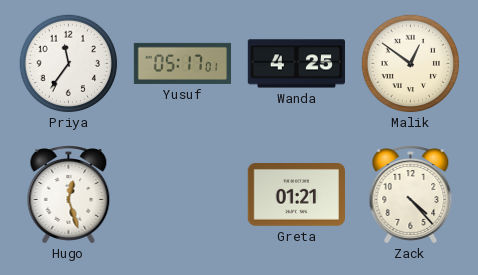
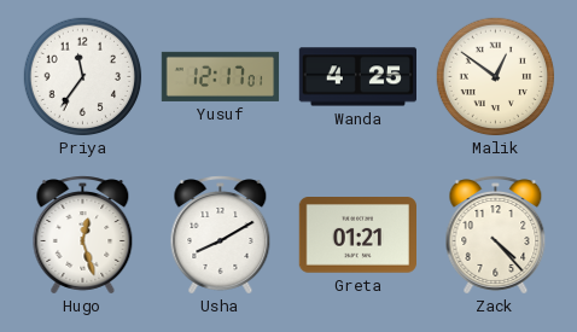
Yusuf: 05:17 -> 12:17 (221, 76)
Usha: none -> 8:10 (221, 235)
